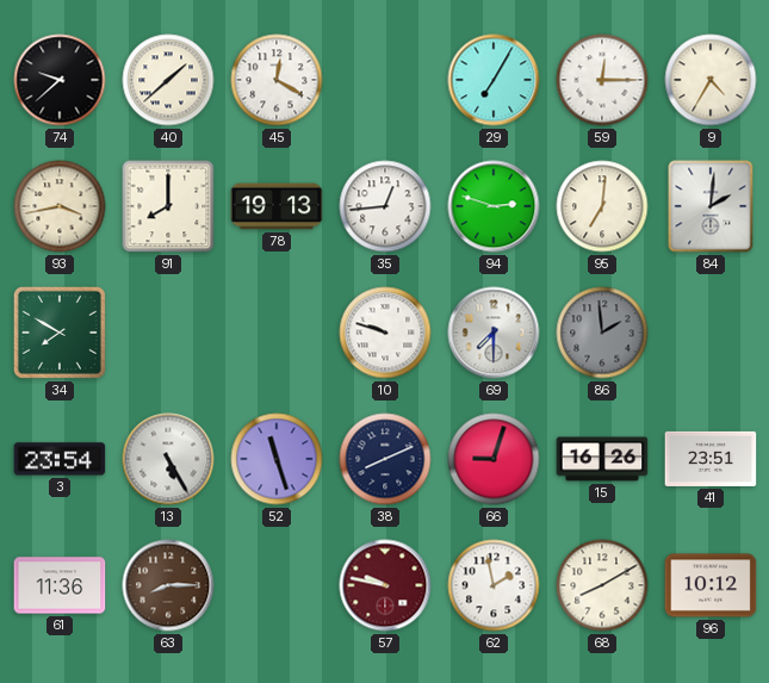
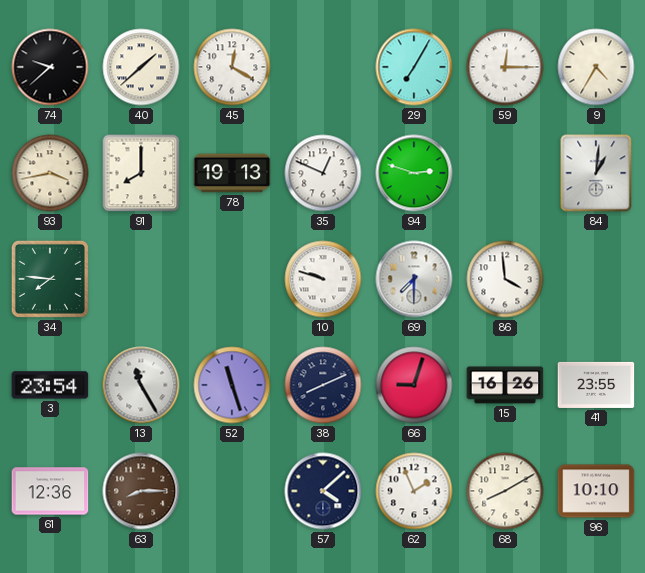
35: 12:44 -> 12:49 (323, 173)
95: 7:01 -> none (602, 206)
84: 2:01 -> 1:01 (596, 173)
34: 7:50 -> 7:46 (50, 279)
86: 1:59 -> 3:59 (505, 279)
86 dial: grey -> white (505, 279)
13: 5:25 -> 11:25 (141, 385)
41: 23:51 -> 23:55 (596, 385)
61: 11:36 -> 12:36 (50, 491)
57: 9:47 -> 4:08 (323, 491)
57 dial: burgundy -> navy (323, 491)
62: 1:58 -> 1:56 (414, 491)
96: 10:12 -> 10:10 (596, 491)
